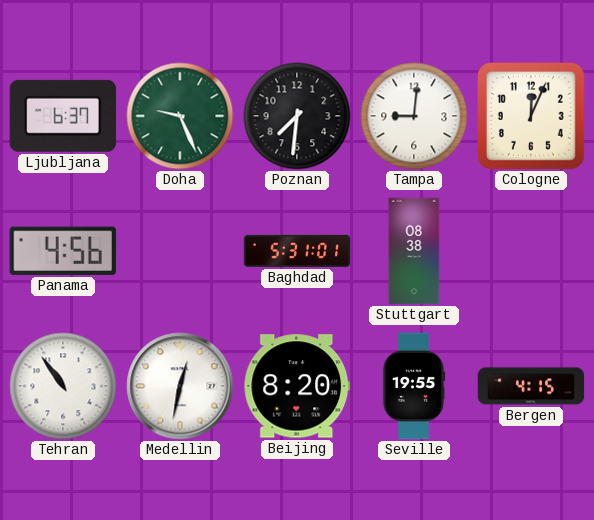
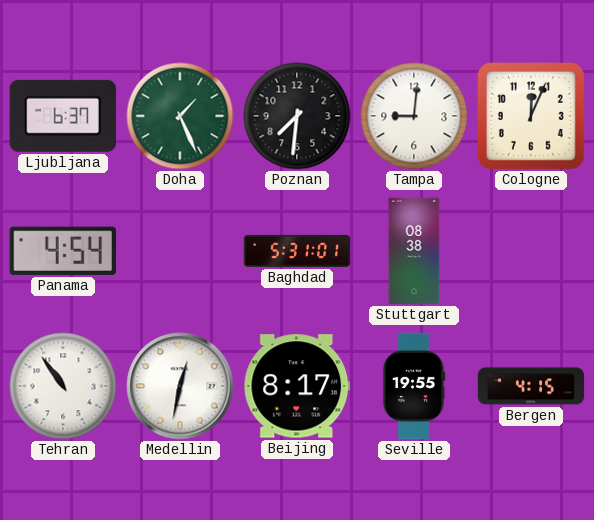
Doha: 9:26 -> 1:26 (180, 116)
Panama: 4:56 -> 4:54 (63, 251)
Beijing: 8:20 -> 8:17 (297, 386)
